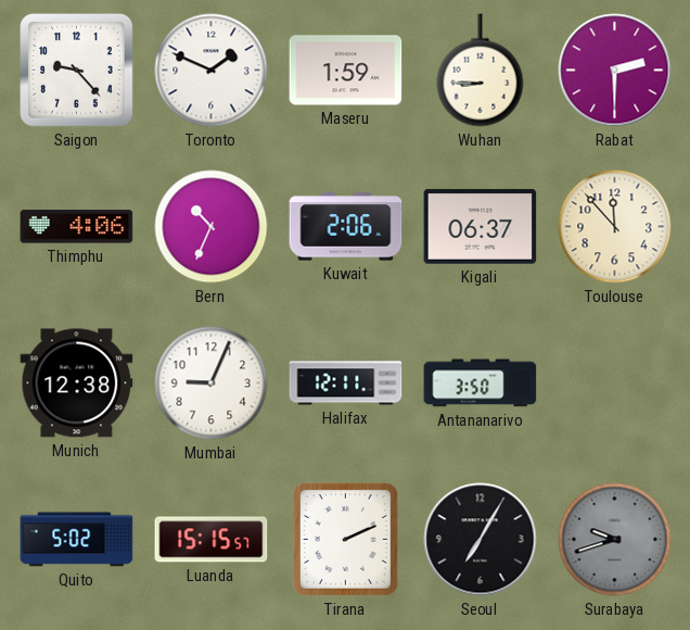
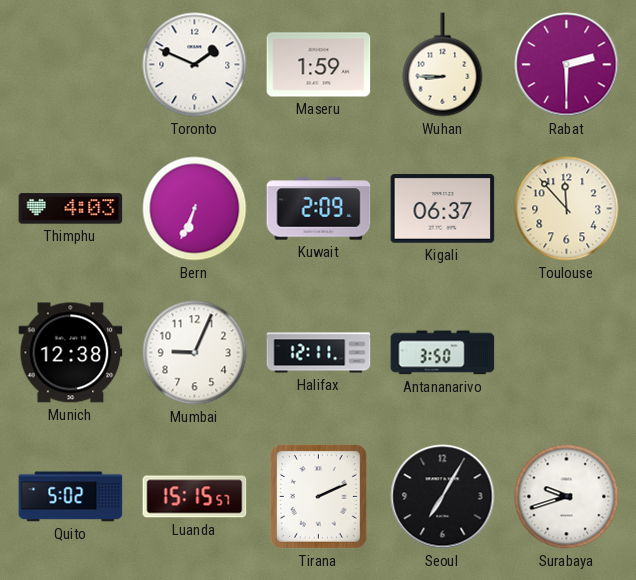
Saigon: 9:23 -> none (77, 71)
Thimphu: 4:06 -> 4:03 (71, 209)
Bern: 10:34 -> 6:34 (195, 209)
Kuwait: 2:06 -> 2:09 (319, 209)
Surabaya dial: grey -> white (567, 497)
